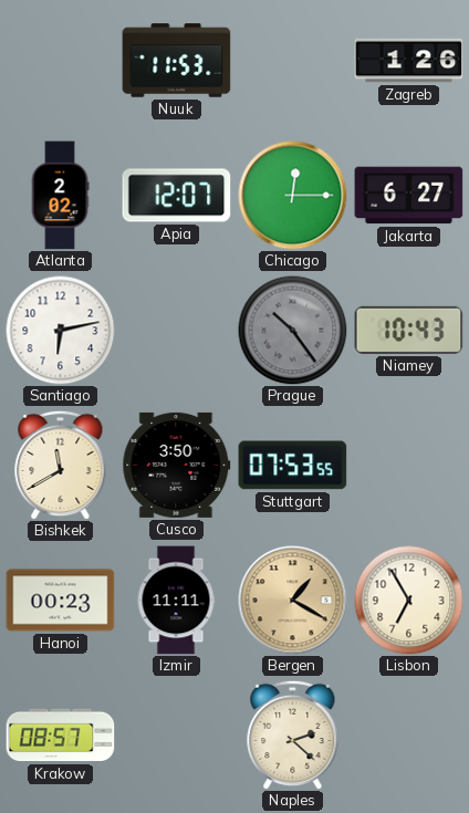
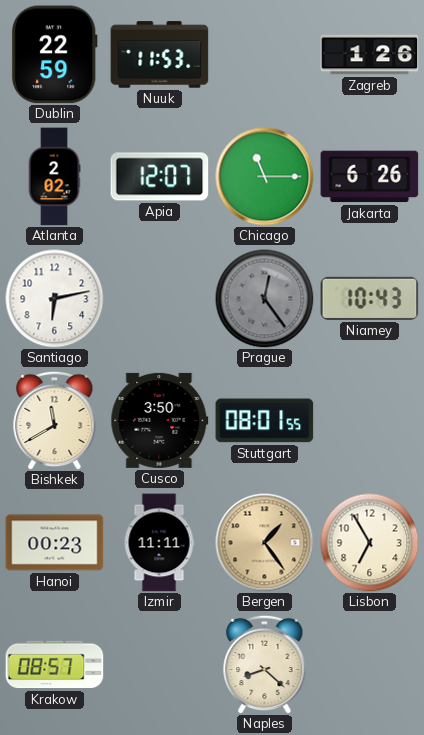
Dublin: none -> 22:59 (54, 55)
Chicago: 12:15 -> 11:15 (265, 177)
Jakarta: 6:27 -> 6:26 (370, 177)
Prague: 10:24 -> 12:24 (265, 299)
Stuttgart: 07:53 -> 08:01 (265, 421)
Bergen: 1:20 -> 1:24 (265, 543)
Naples: 2:22 -> 8:22 (265, 664)
